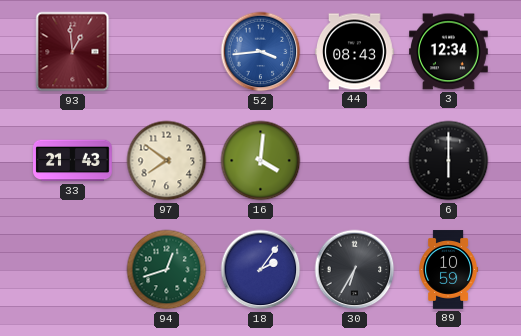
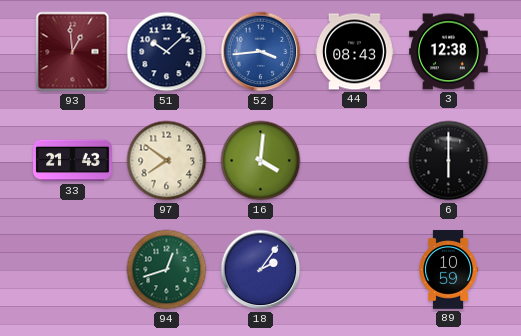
51: none -> 10:08 (167, 52)
3: 12:34 -> 12:38 (449, 52)
30: 6:35 -> none (355, 270)
